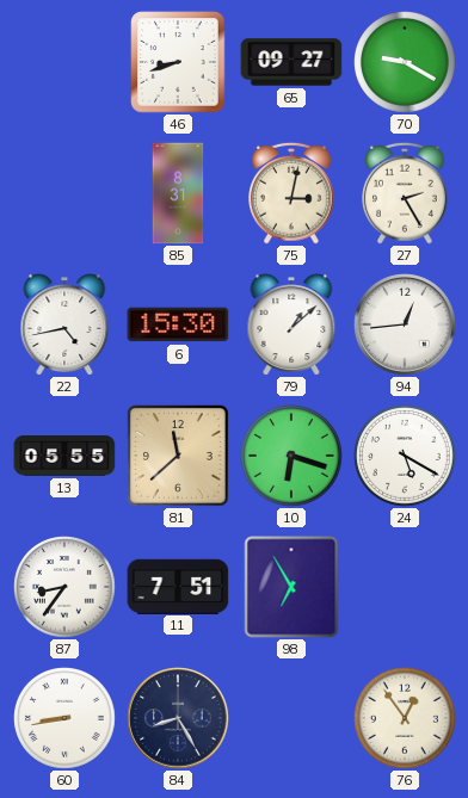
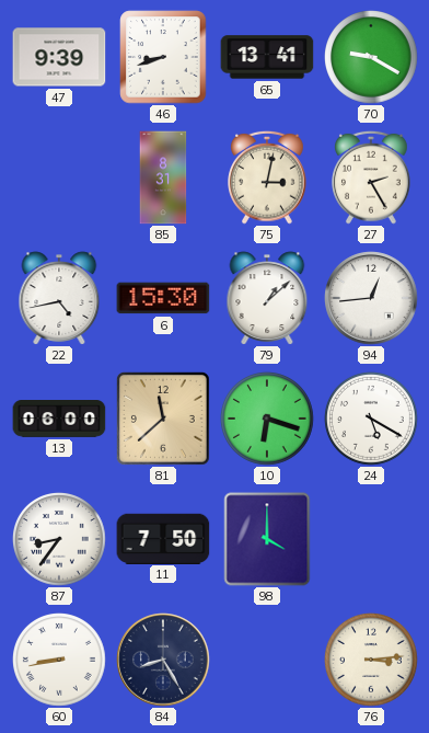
47: none -> 9:39 (59, 57)
65: 09:27 -> 13:41 (267, 57)
13: 05:55 -> 06:00 (59, 419)
11: 7:51 -> 7:50 (163, 538)
98: 6:55 -> 4:00 (267, 539)
76: 12:54 -> 3:14 (372, 661)
